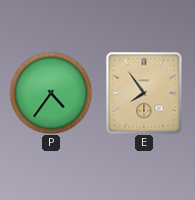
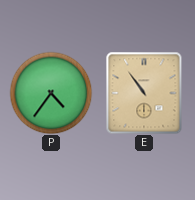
E: 7:54 -> 10:54 (144, 93)
